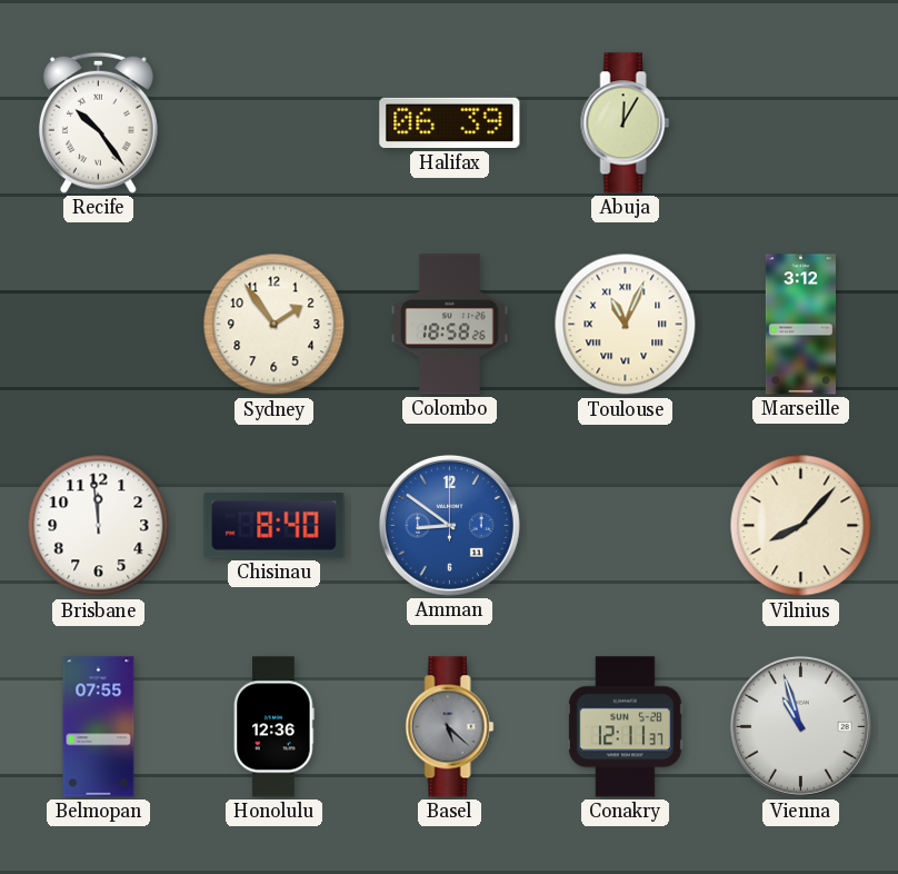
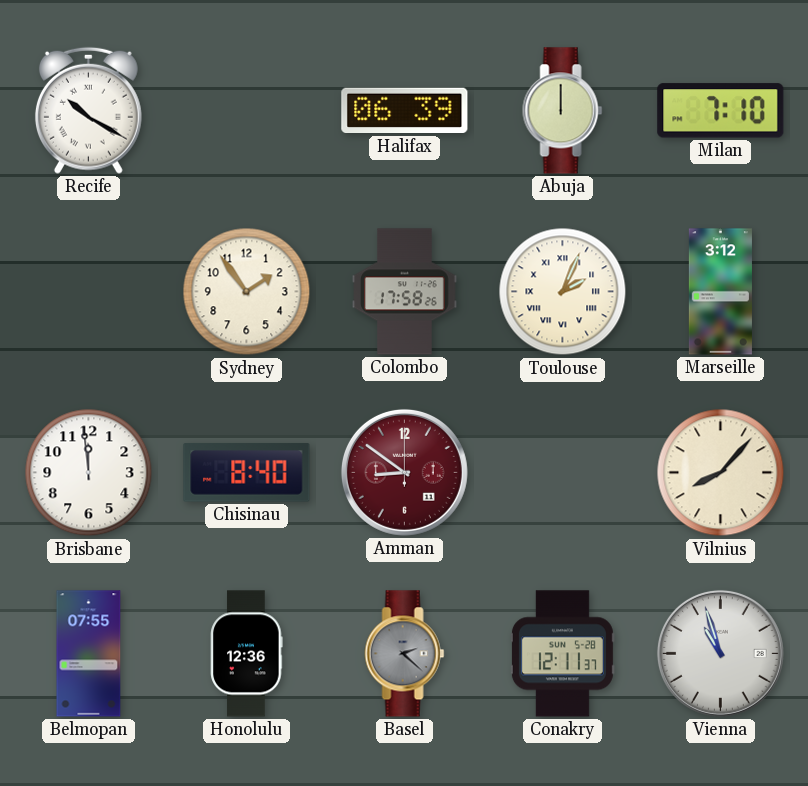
Recife: 10:24 -> 10:20 (88, 110)
Abuja: 12:05 -> 12:00 (563, 111)
Milan: none -> 7:10 (721, 111)
Colombo: 18:58 -> 17:58 (405, 292)
Toulouse: 11:04 -> 2:04 (563, 292)
Amman dial: blue -> burgundy (404, 472)
Basel: 5:22 -> 2:22 (405, 654)
